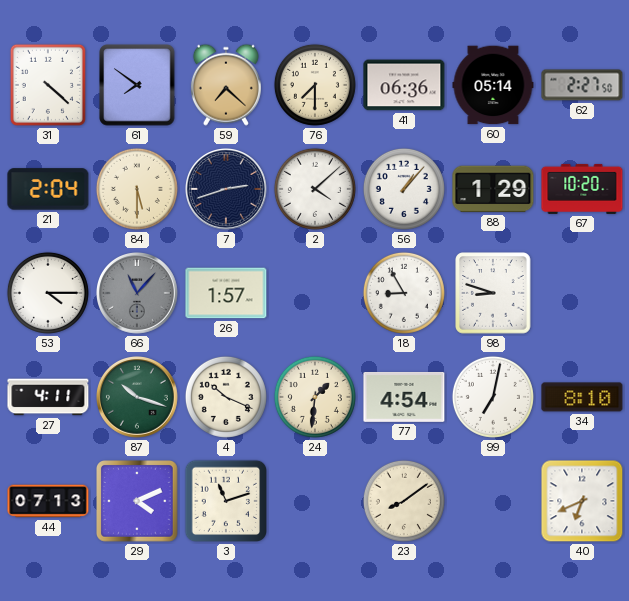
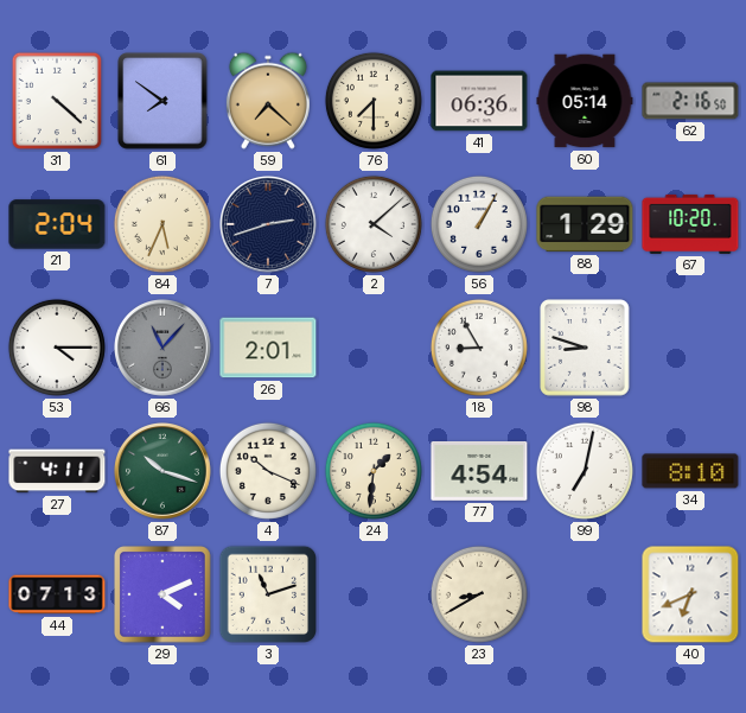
62: 2:27 -> 2:16 (690, 101)
84: 5:30 -> 5:34 (162, 224)
56: 1:07 -> 1:05 (479, 224)
26: 1:57 -> 2:01 (268, 348)
23: 8:09 -> 8:40 (479, 594)
